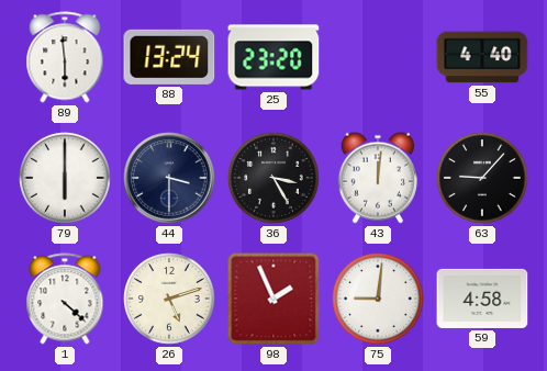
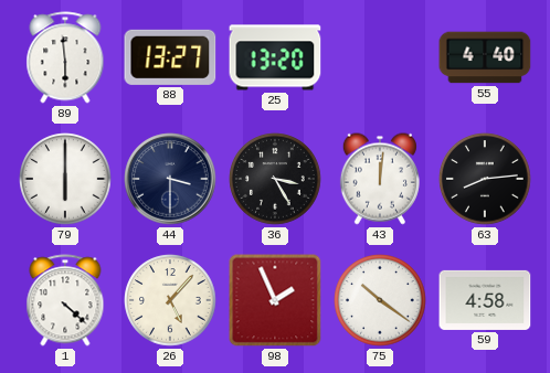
88: 13:24 -> 13:27 (170, 57)
25: 23:20 -> 13:20 (275, 57)
63: 9:07 -> 8:14 (485, 179)
26: 5:12 -> 5:07 (170, 300)
75: 9:01 -> 10:21 (380, 300)
